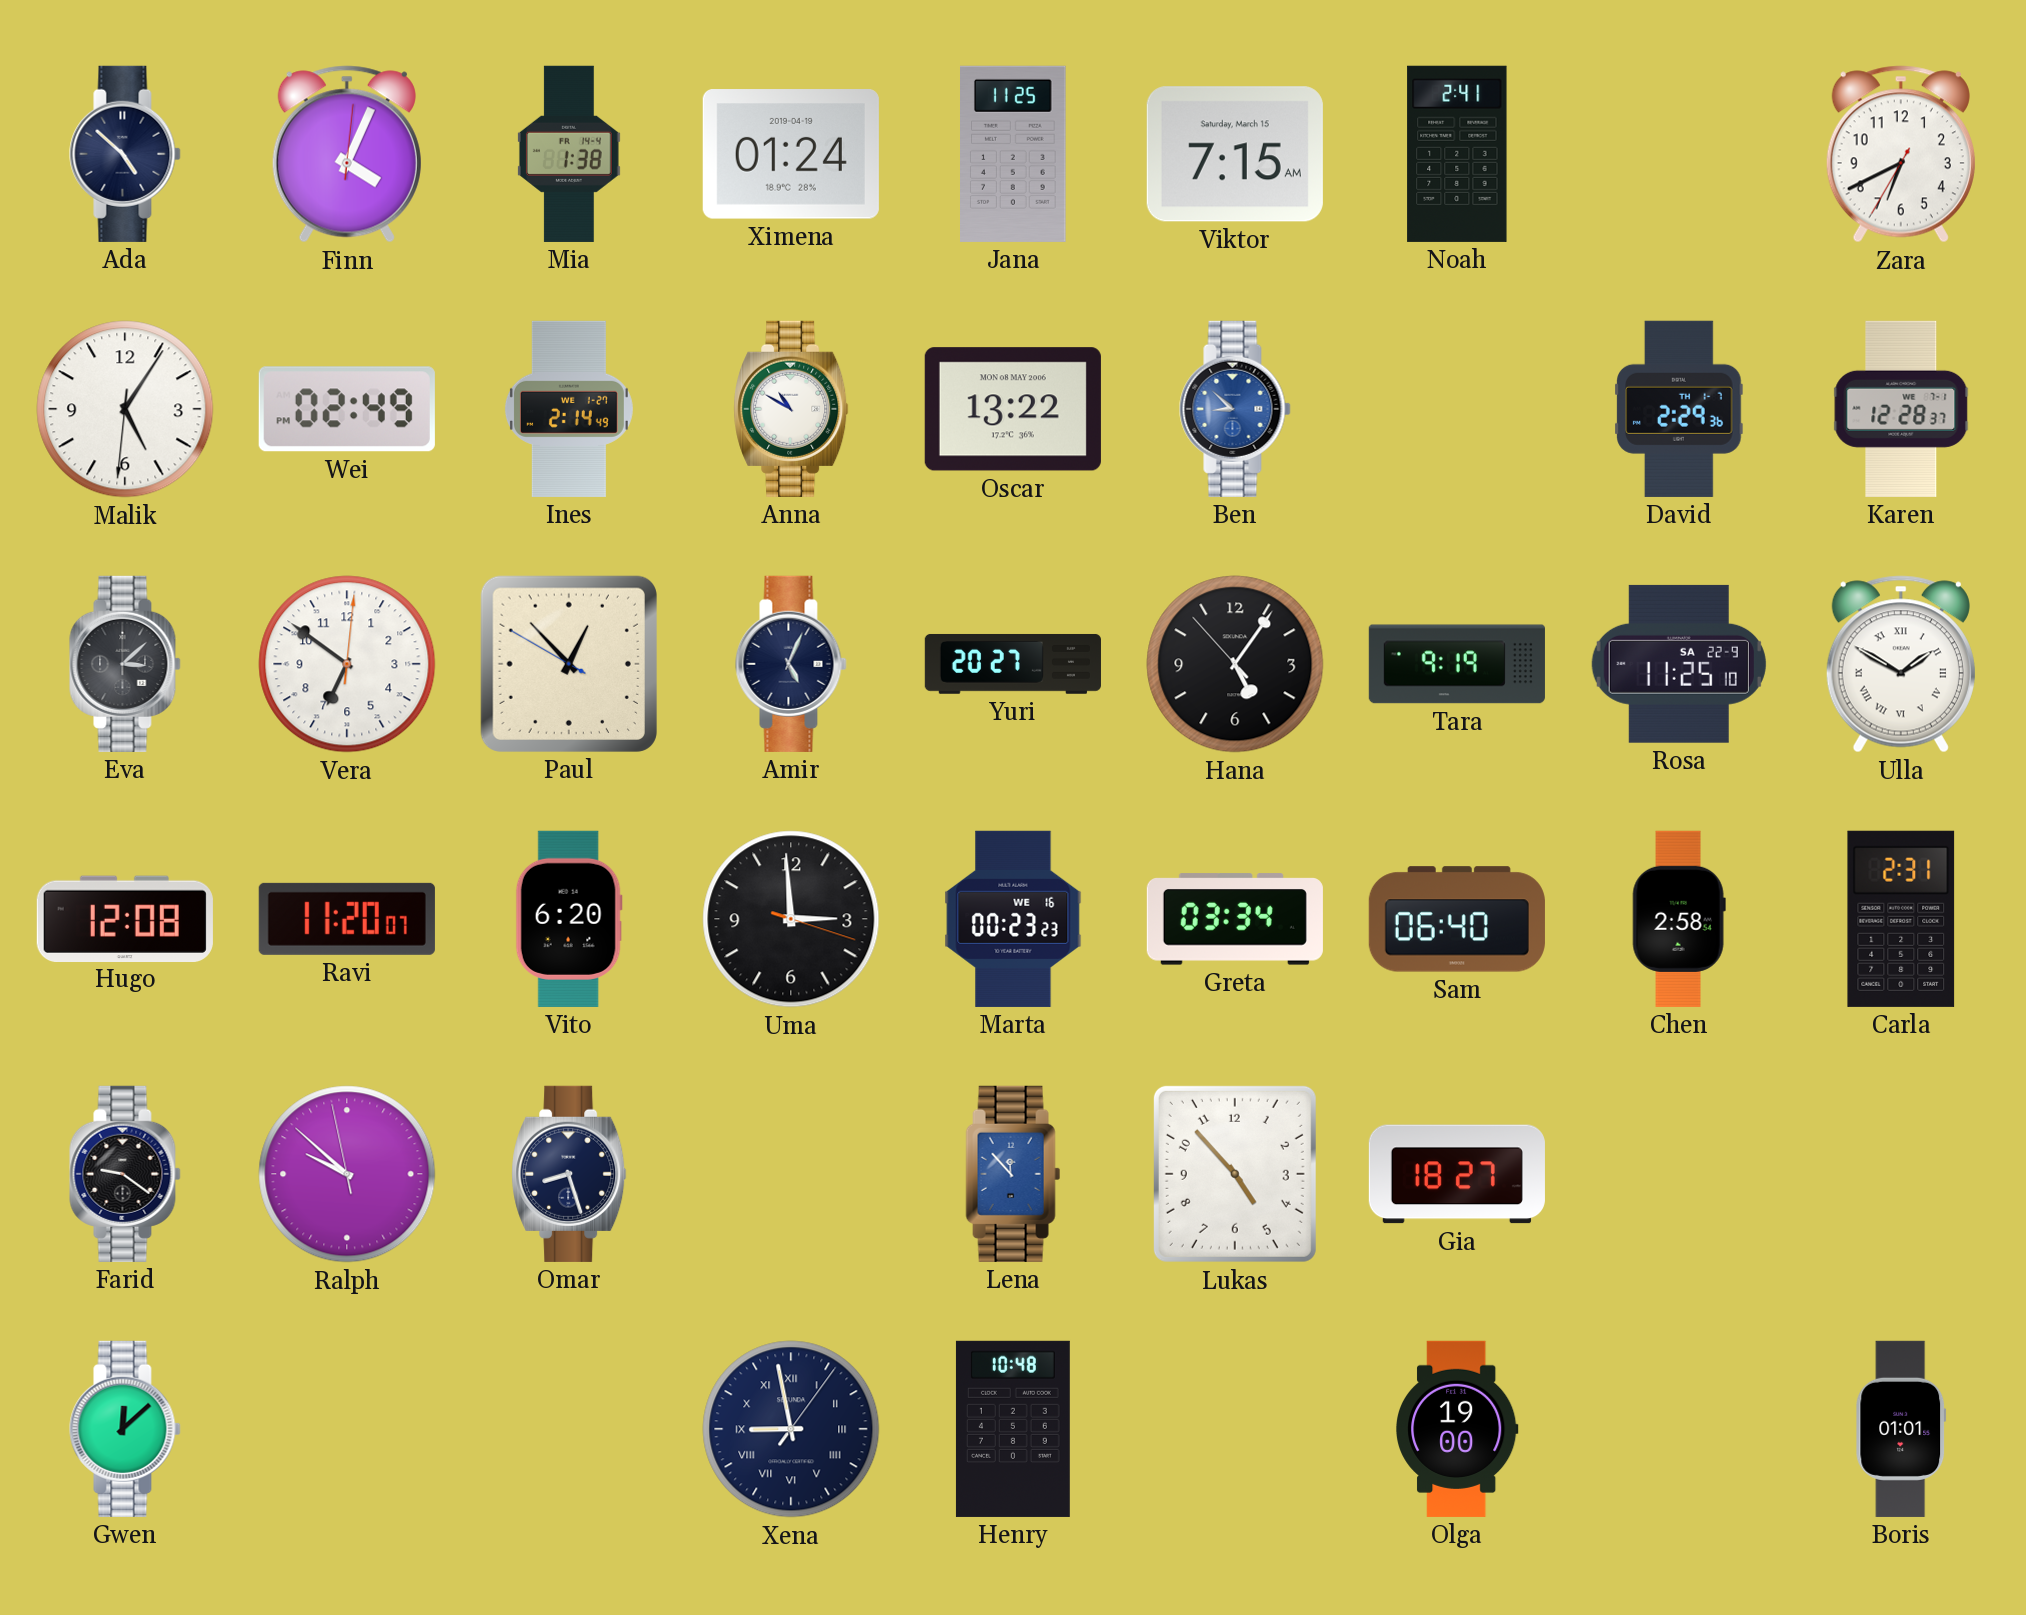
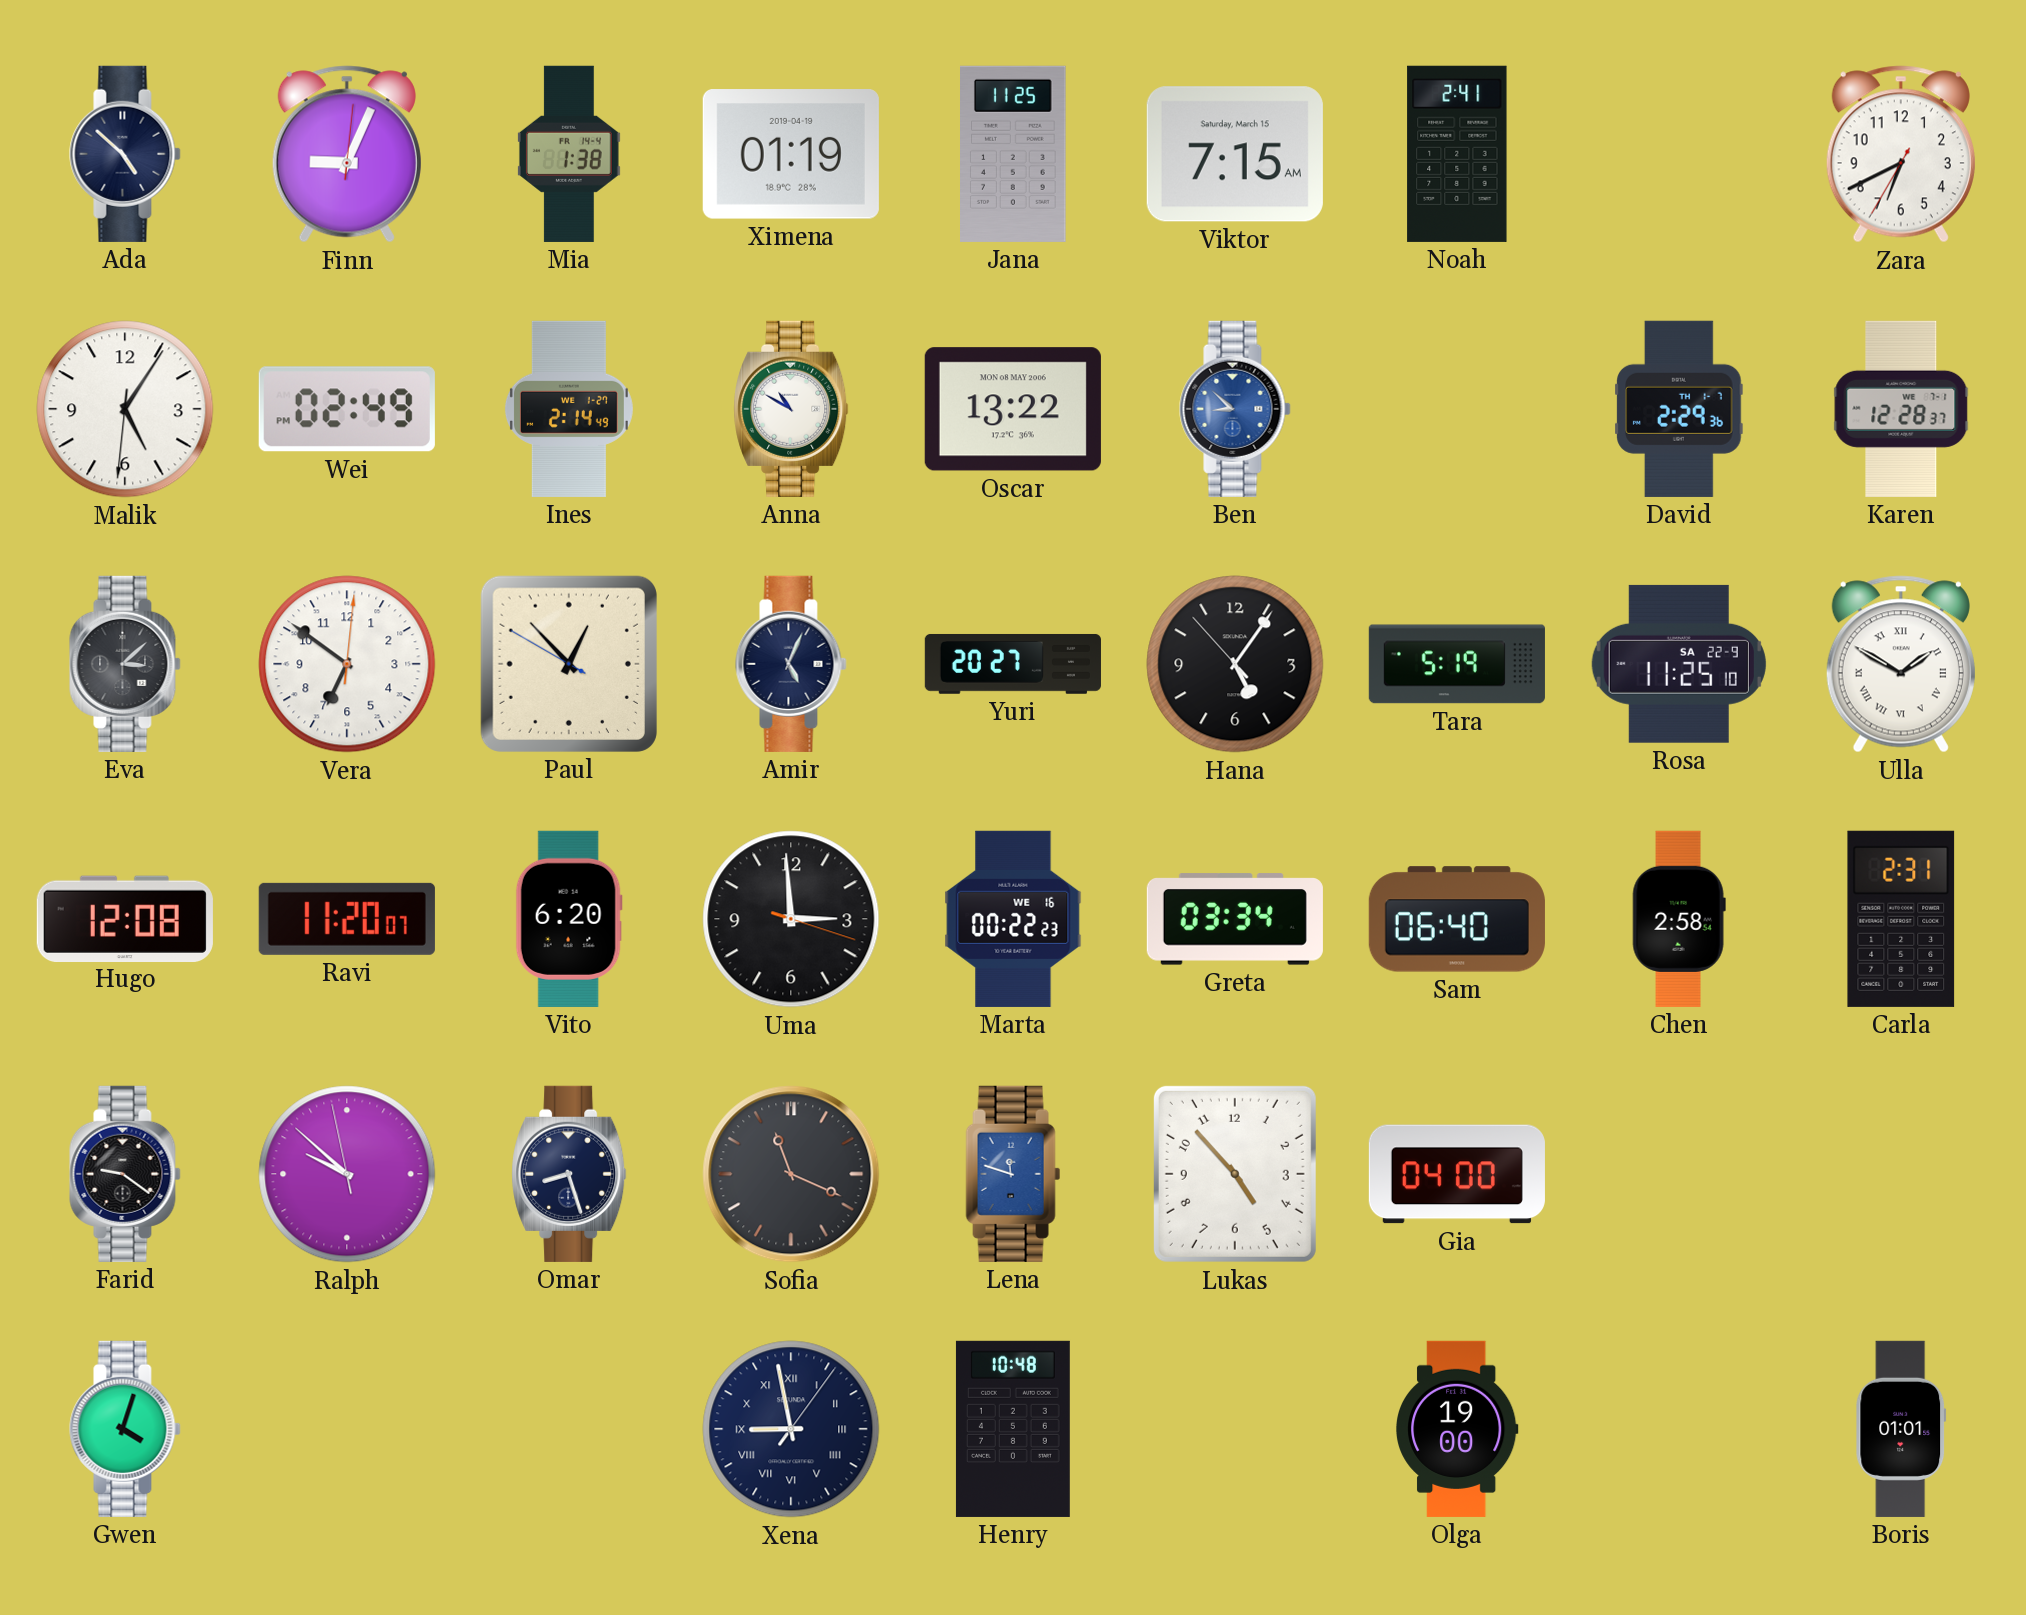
Finn: 4:04 -> 9:04 (347, 154)
Ximena: 01:24 -> 01:19 (791, 154)
Tara: 9:19 -> 5:19 (1457, 664)
Marta: 00:23 -> 00:22 (1013, 919)
Sofia: none -> 11:19 (791, 1174)
Lena: 11:53 -> 11:48 (1013, 1174)
Gia: 18:27 -> 04:00 (1457, 1174)
Gwen: 12:08 -> 4:03 (125, 1429)
